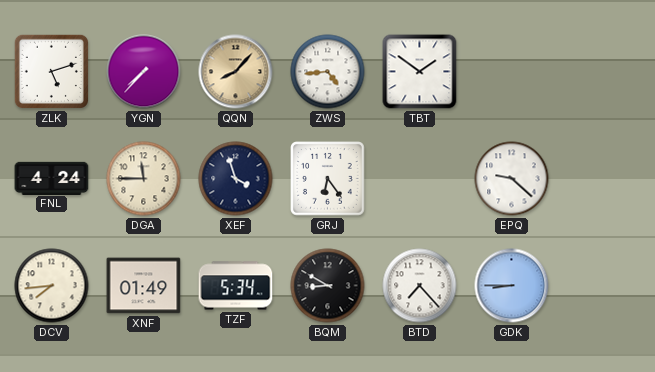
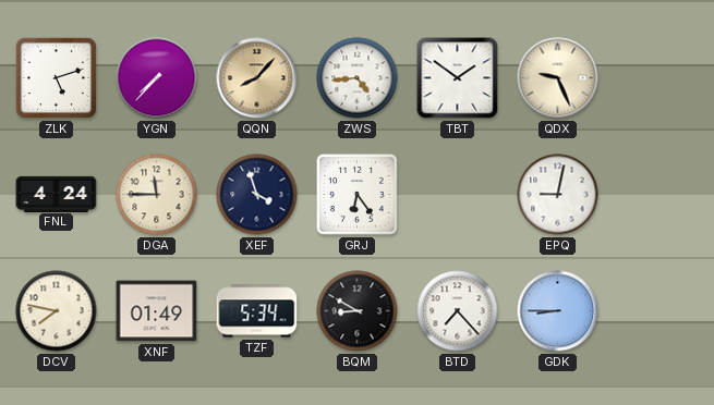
QDX: none -> 9:26 (558, 78)
EPQ: 9:22 -> 9:02 (558, 195)
DCV: 7:44 -> 7:47 (57, 311)
